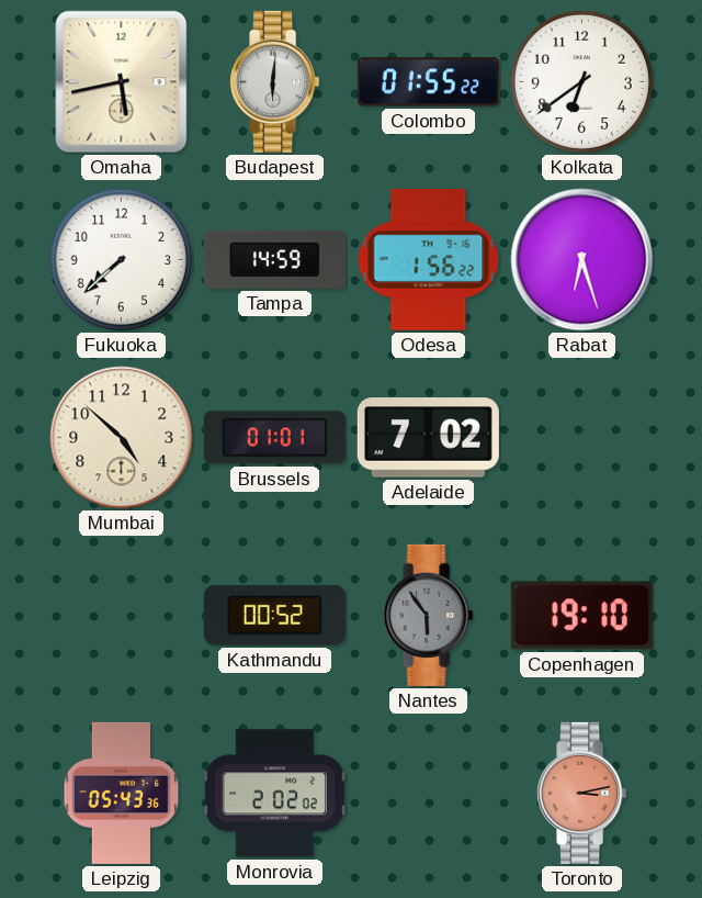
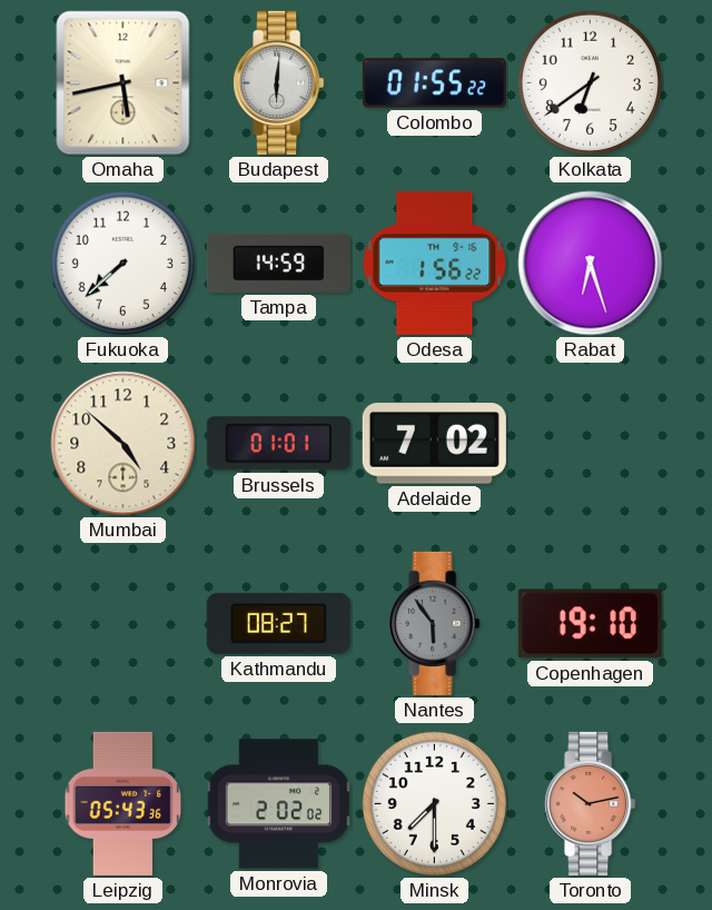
Kathmandu: 00:52 -> 08:27 (278, 623)
Minsk: none -> 7:30 (434, 803)
Toronto: 3:13 -> 10:13 (591, 803)
